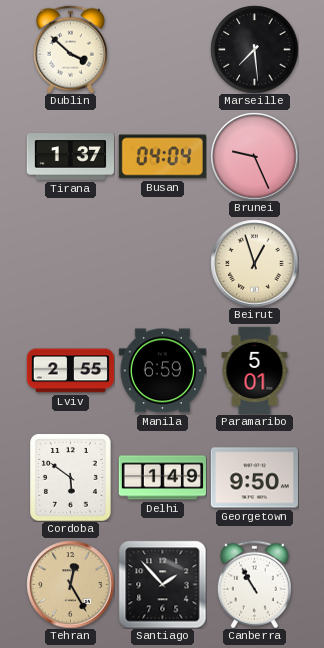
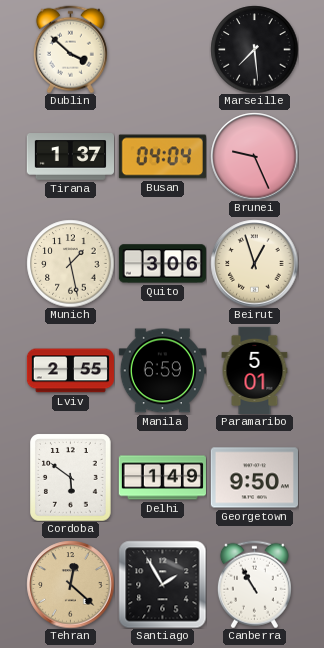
Munich: none -> 1:28 (70, 263)
Quito: none -> 3:06 (162, 264)
Tehran: 12:25 -> 12:22 (70, 584)
Santiago: 1:53 -> 1:55 (162, 584)
